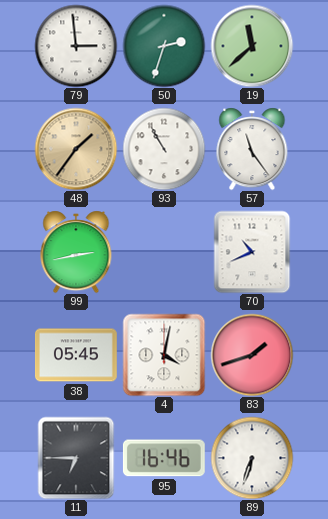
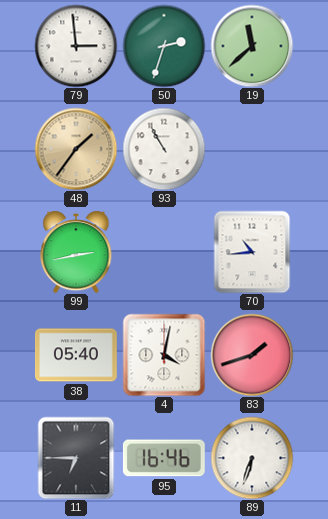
57: 11:24 -> none (252, 149)
70: 10:41 -> 10:44 (252, 252)
38: 05:45 -> 05:40 (77, 355)
